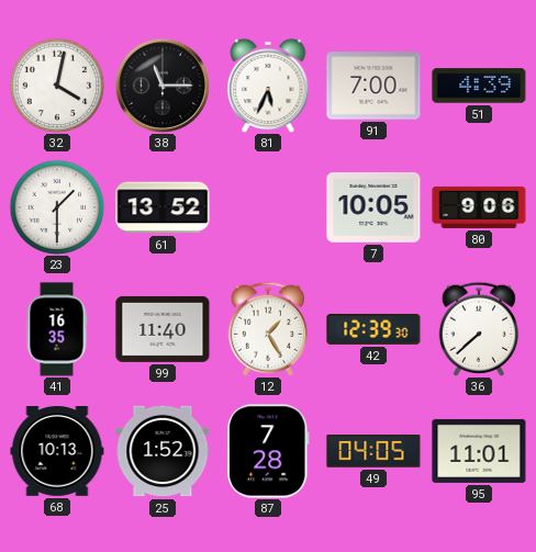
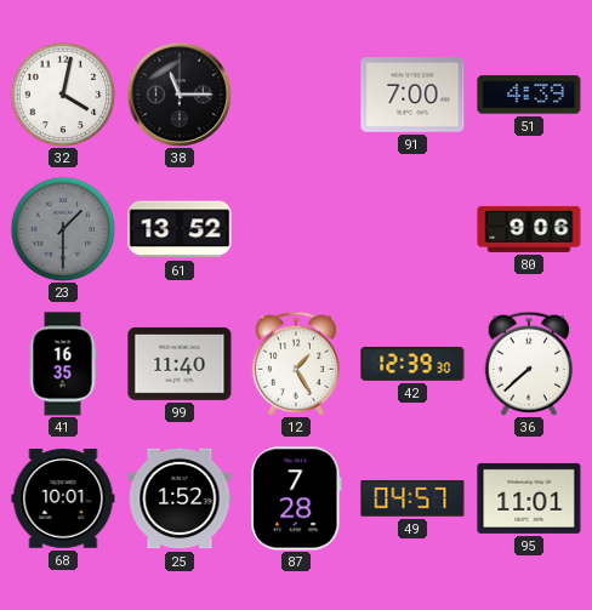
81: 5:34 -> none (268, 86)
23 dial: white -> grey (63, 229)
7: 10:05 -> none (373, 207)
68: 10:13 -> 10:01 (63, 500)
49: 04:05 -> 04:57 (412, 498)
